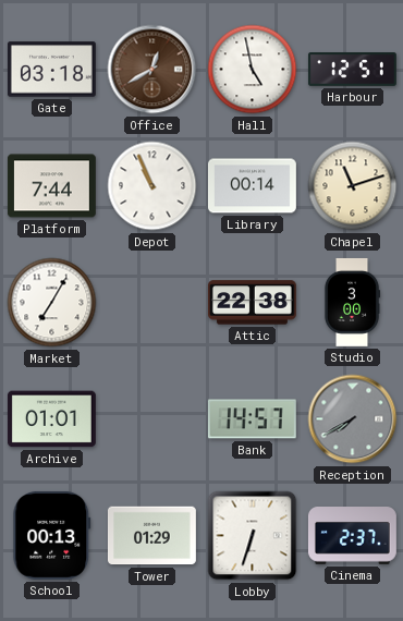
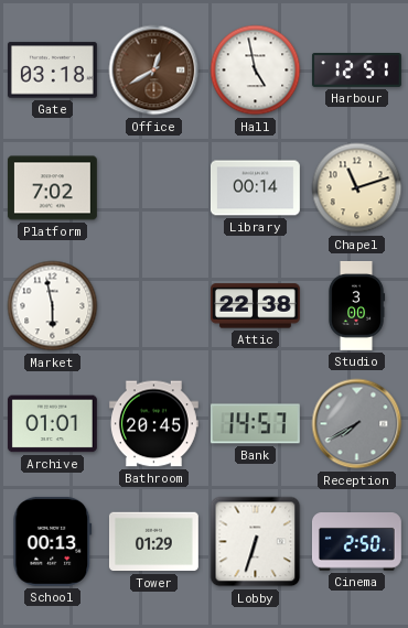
Platform: 7:44 -> 7:02 (52, 188)
Depot: 10:56 -> none (152, 186)
Market: 7:05 -> 5:58 (53, 306)
Bathroom: none -> 20:45 (153, 424)
Cinema: 2:37 -> 2:50 (356, 542)
